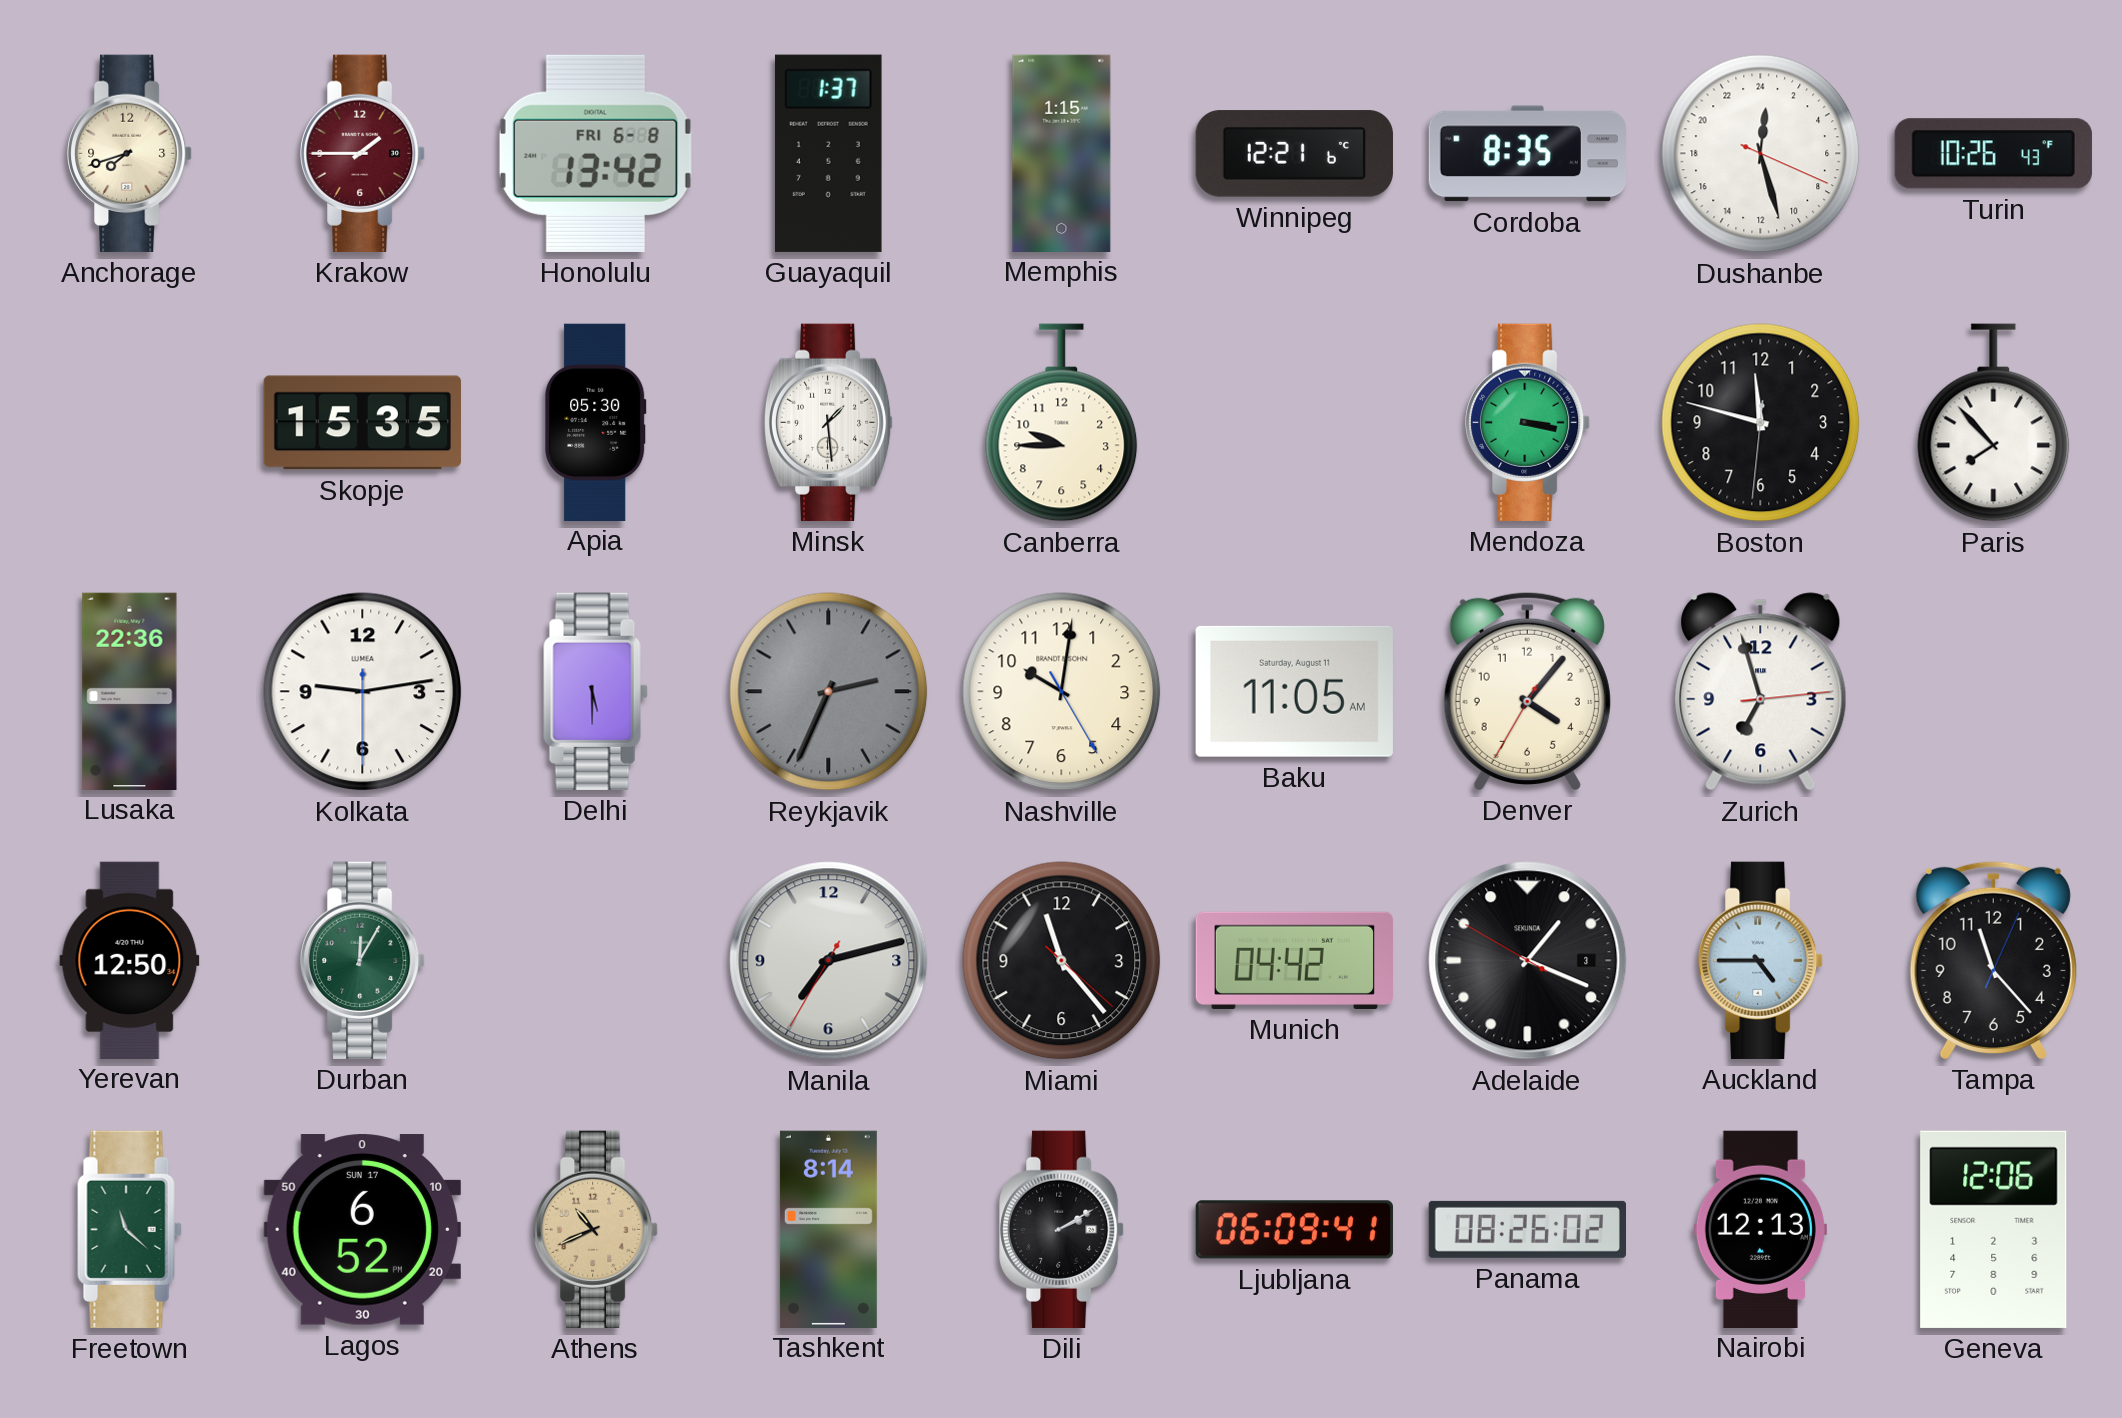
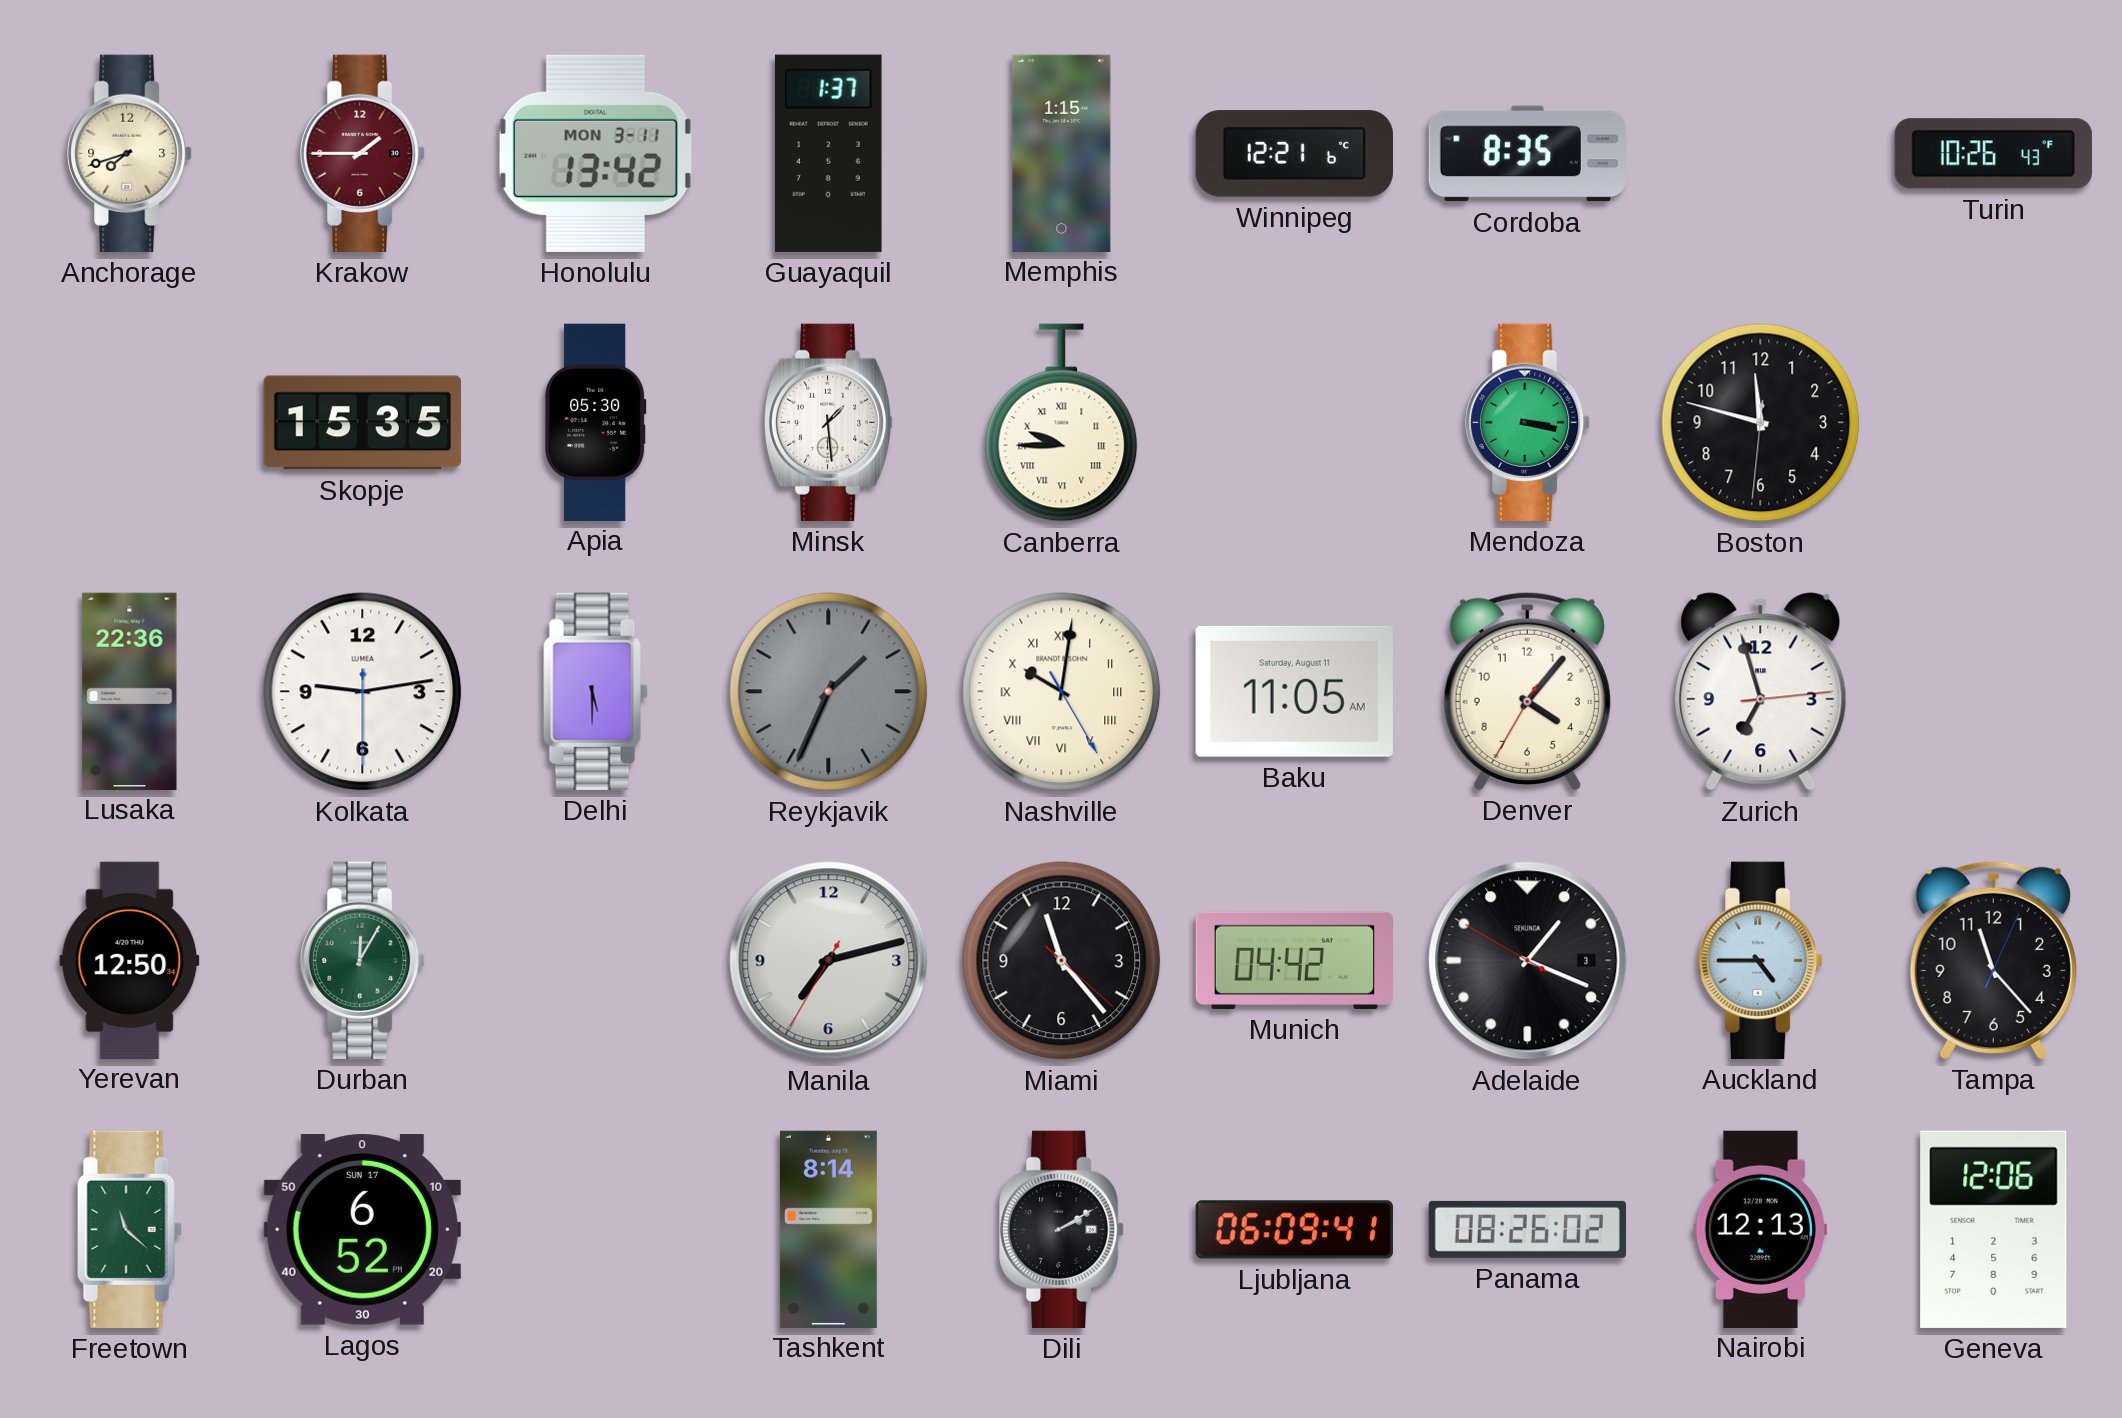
Honolulu date: FRI 6-8 -> MON 3-11 (595, 153)
Dushanbe: 0:27 -> none (1761, 154)
Canberra numerals: Arabic -> Roman (1062, 423)
Paris: 7:53 -> none (1994, 423)
Reykjavik: 2:34 -> 1:34 (829, 692)
Nashville numerals: Arabic -> Roman (1062, 692)
Athens: 10:41 -> none (597, 1229)
